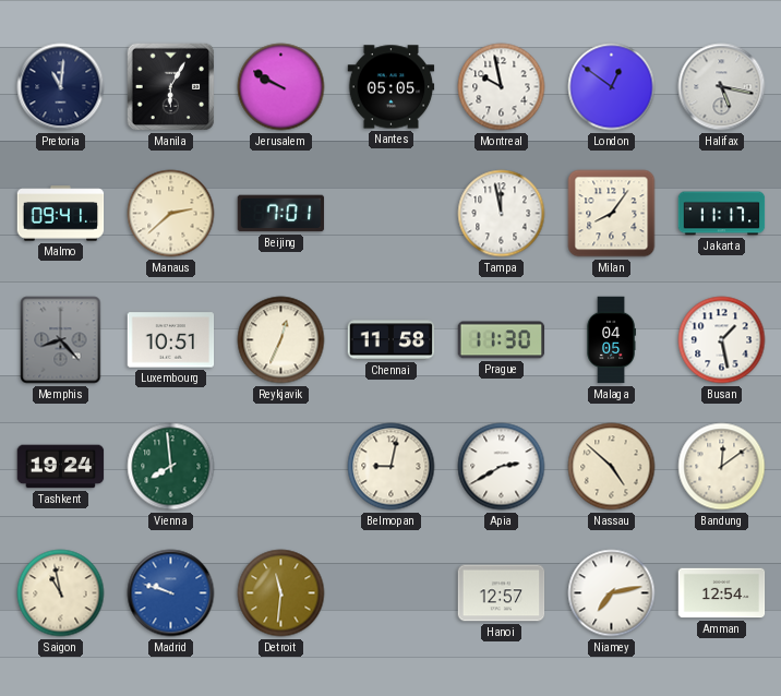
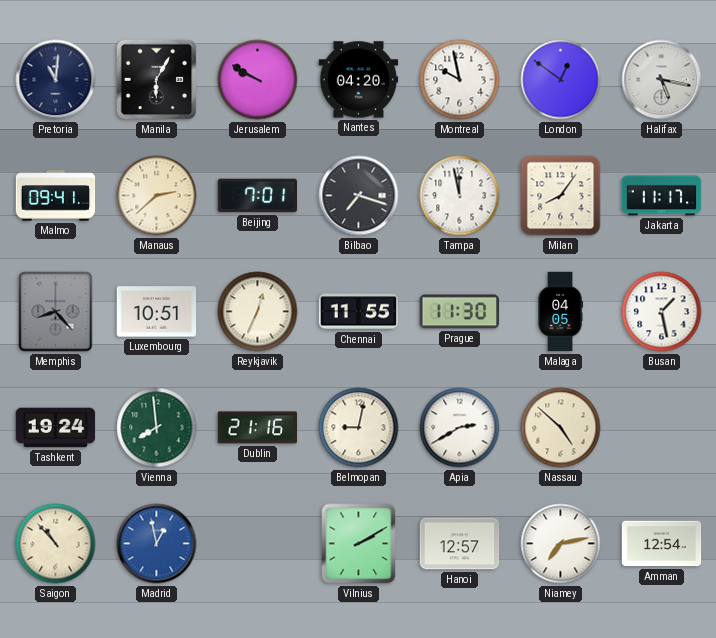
Nantes: 05:05 -> 04:20 (359, 80)
Bilbao: none -> 7:18 (359, 196)
Chennai: 11:58 -> 11:55 (359, 312)
Dublin: none -> 21:16 (258, 428)
Bandung: 12:09 -> none (722, 467)
Saigon: 10:58 -> 10:53 (56, 544)
Madrid: 9:48 -> 12:58 (157, 544)
Detroit: 11:31 -> none (281, 593)
Vilnius: none -> 2:10 (359, 544)
